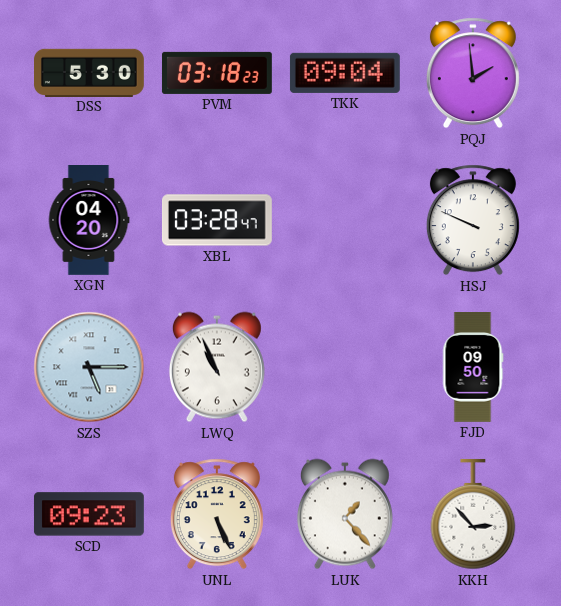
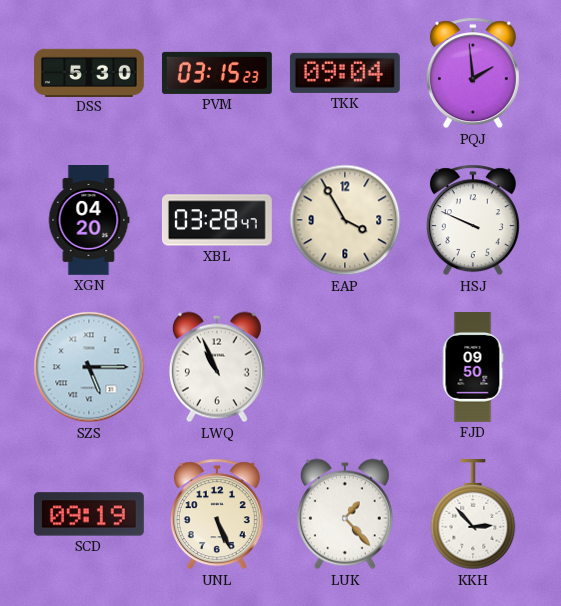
PVM: 03:18 -> 03:15 (217, 73)
EAP: none -> 3:55 (345, 220)
SCD: 09:23 -> 09:19 (89, 514)
